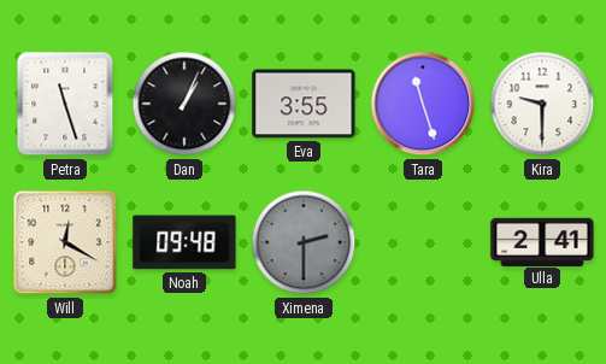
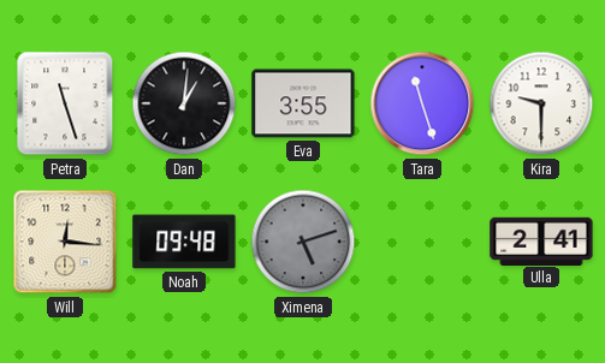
Dan: 1:04 -> 1:01 (184, 103)
Will: 12:20 -> 12:16 (65, 242)
Ximena: 2:30 -> 5:12 (303, 242)
